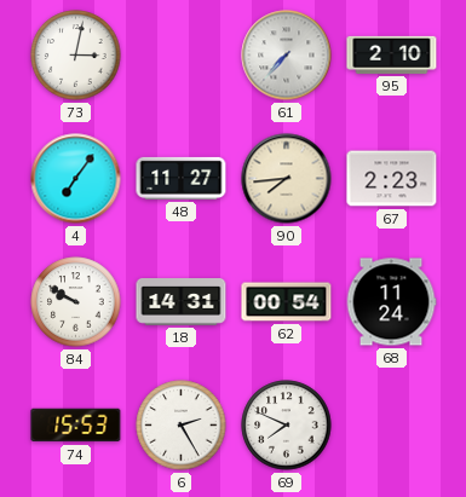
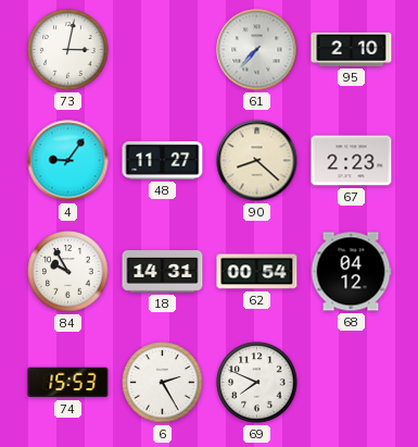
4: 7:06 -> 9:06 (68, 161)
90: 7:44 -> 8:22 (257, 161)
84: 9:50 -> 9:55 (68, 272)
68: 11:24 -> 04:12 (351, 272)
